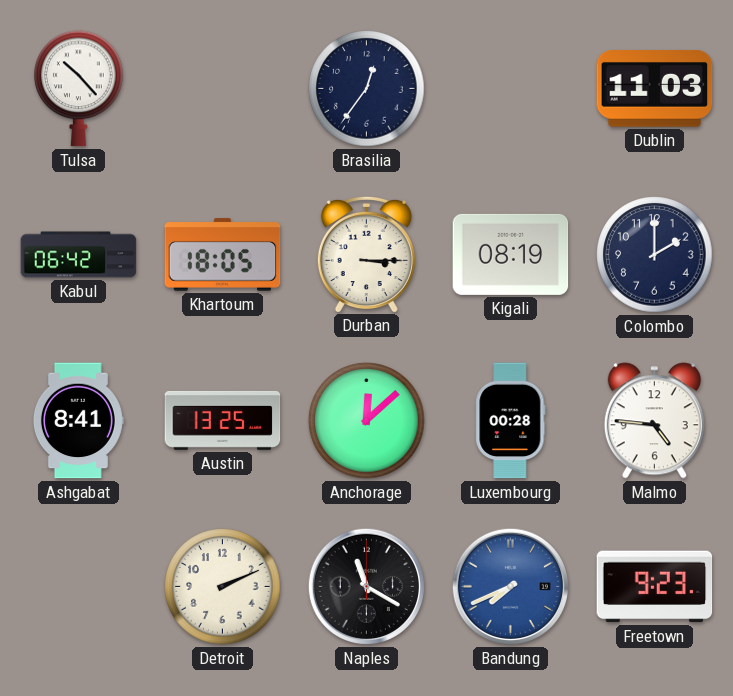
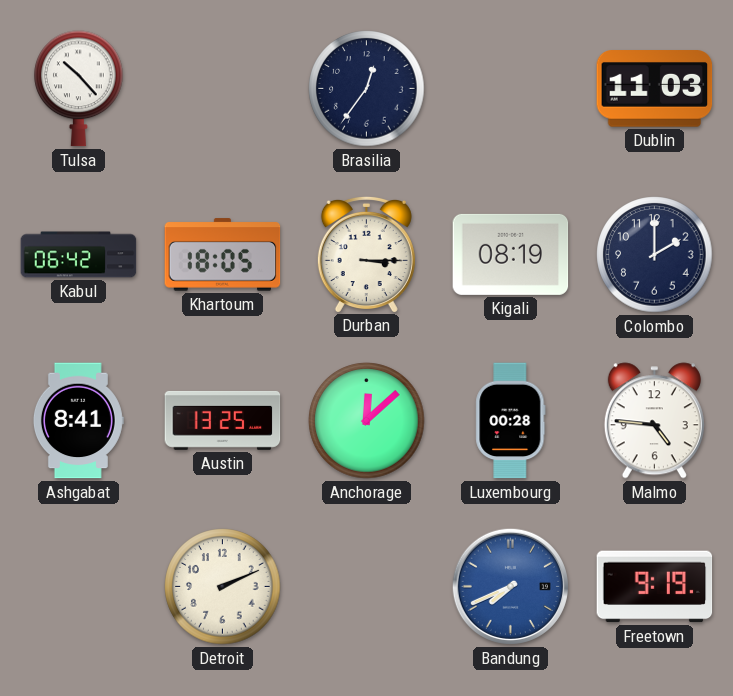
Naples: 11:20 -> none (366, 586)
Freetown: 9:23 -> 9:19 (655, 587)
